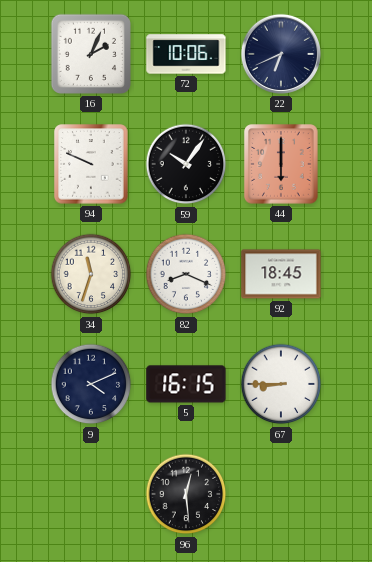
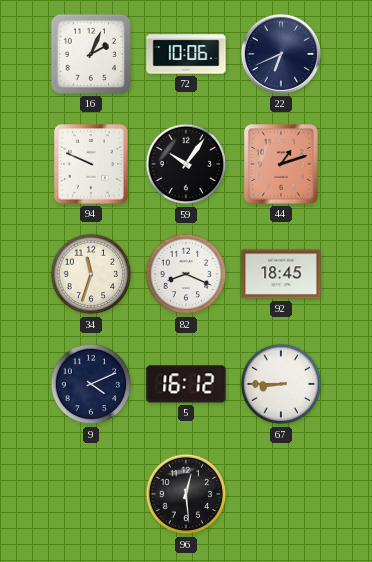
44: 6:00 -> 1:12 (281, 164)
5: 16:15 -> 16:12 (186, 384)
